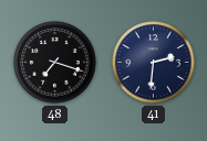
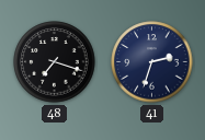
41: 2:31 -> 2:33 (152, 62)
